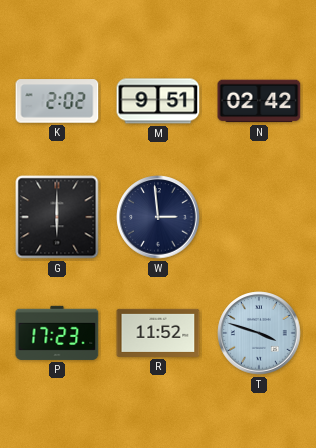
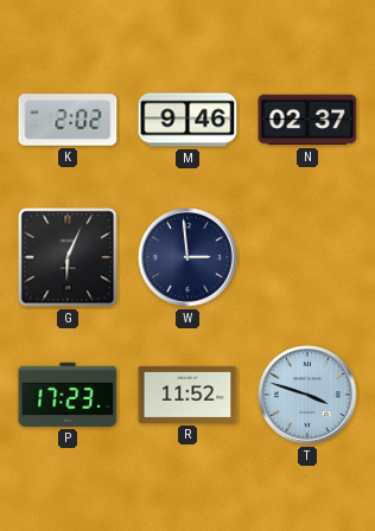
M: 9:51 -> 9:46 (188, 120)
N: 02:42 -> 02:37 (307, 120)
G: 6:00 -> 6:04 (68, 257)
